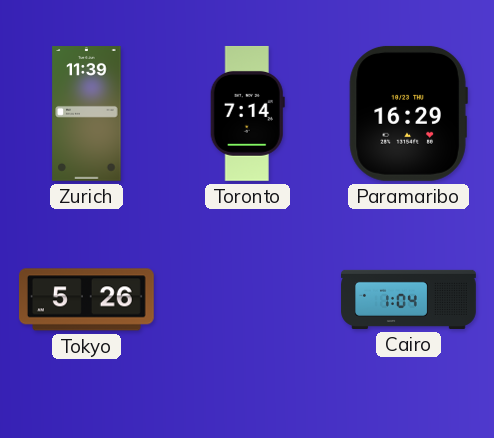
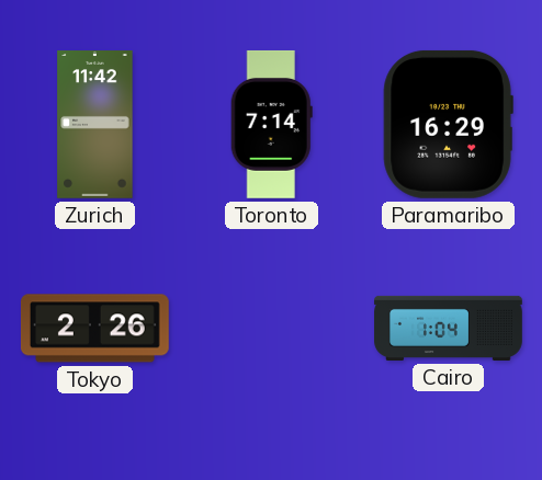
Zurich: 11:39 -> 11:42 (95, 125)
Tokyo: 5:26 -> 2:26 (94, 329)
